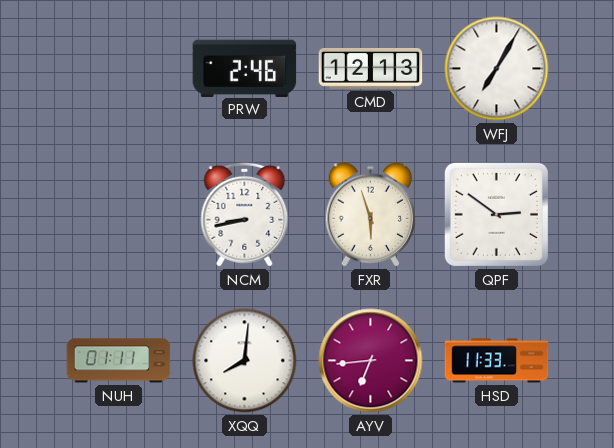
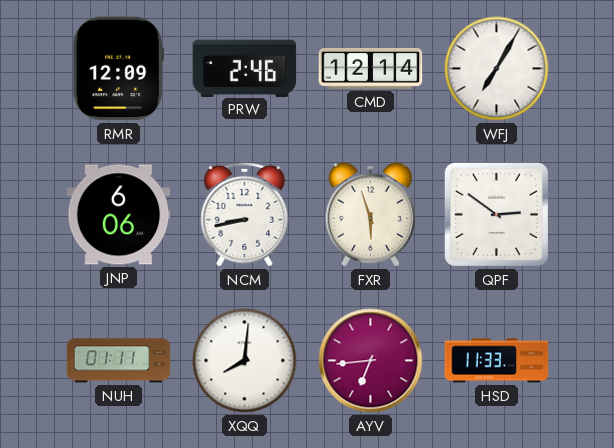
RMR: none -> 12:09 (118, 69)
CMD: 12:13 -> 12:14 (371, 69)
JNP: none -> 6:06 (119, 215)
